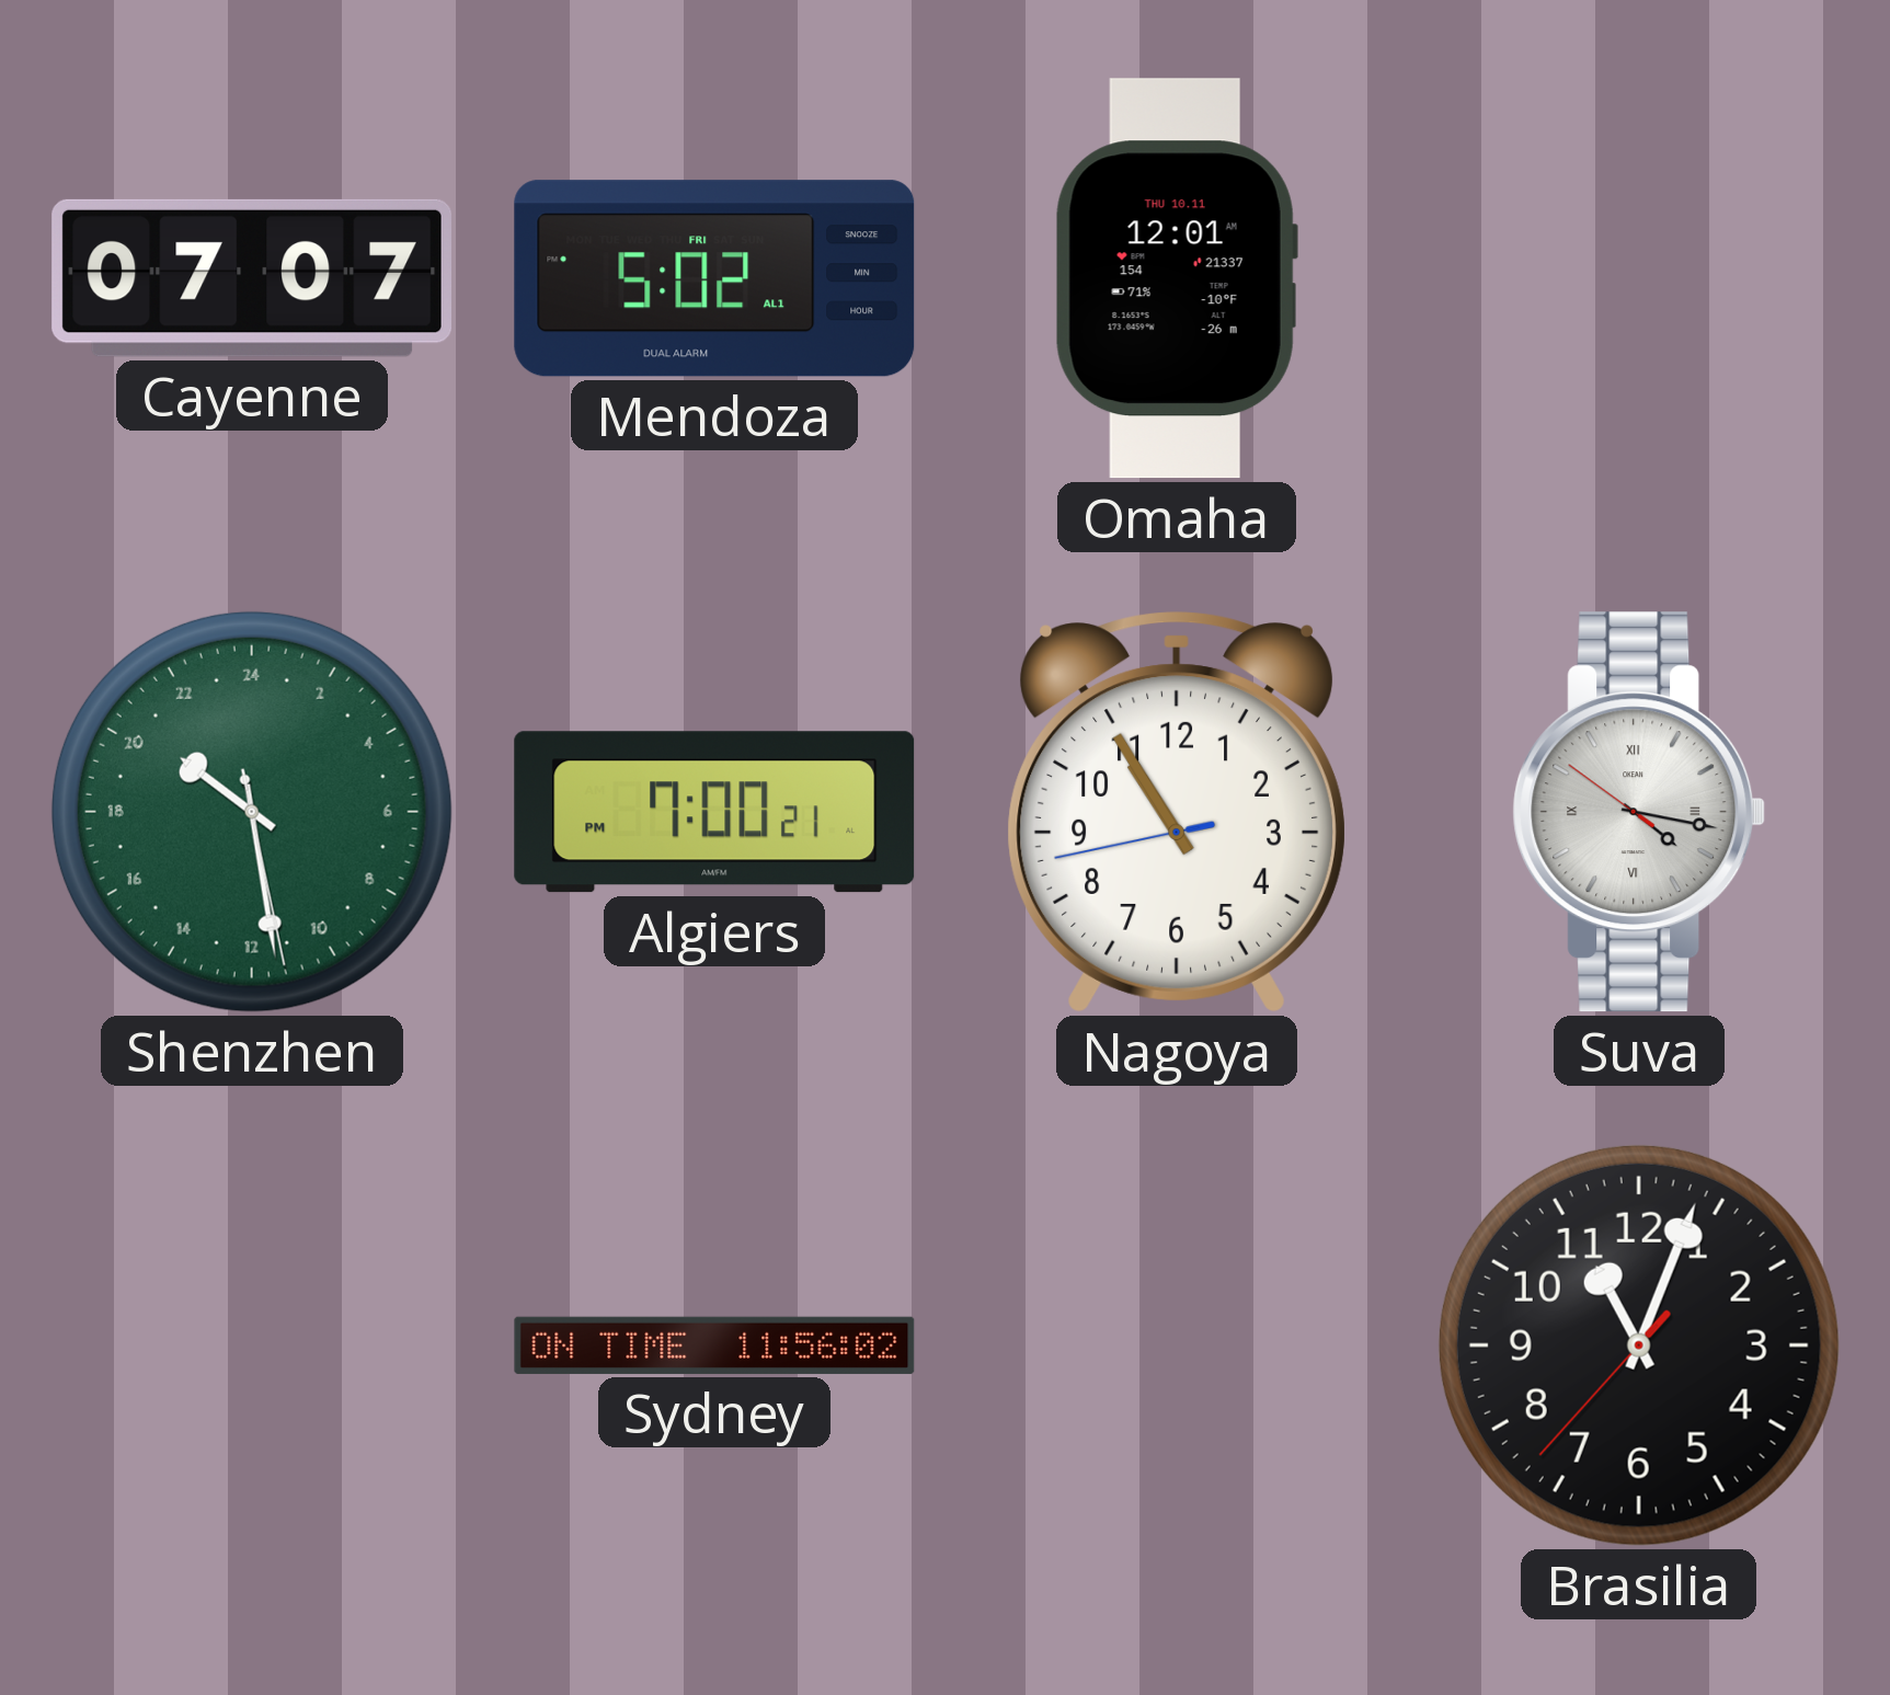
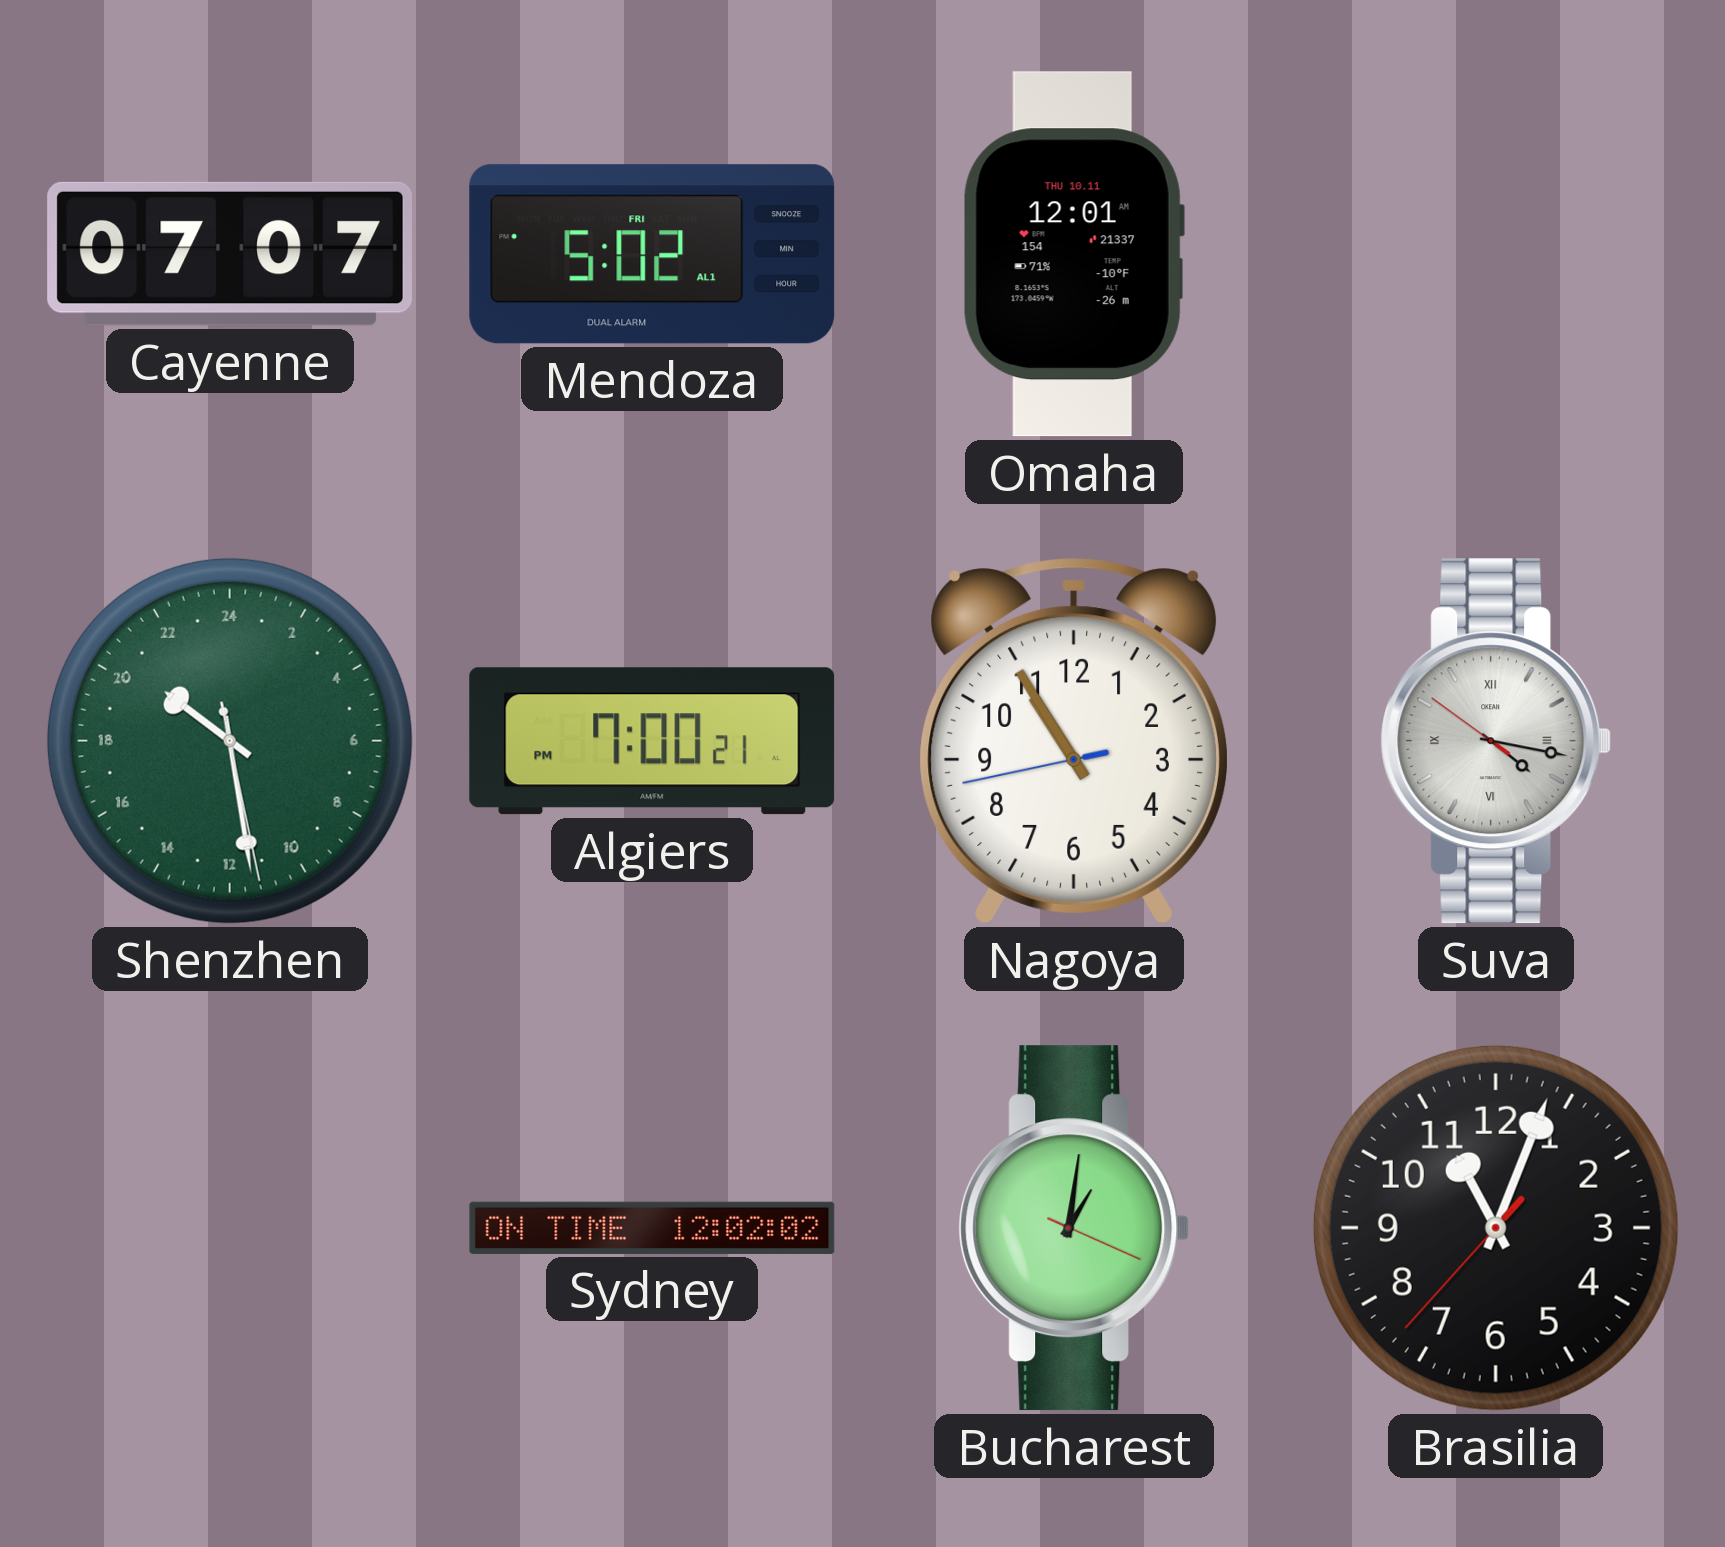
Sydney: 11:56 -> 12:02 (652, 1228)
Bucharest: none -> 1:01 (1074, 1228)
